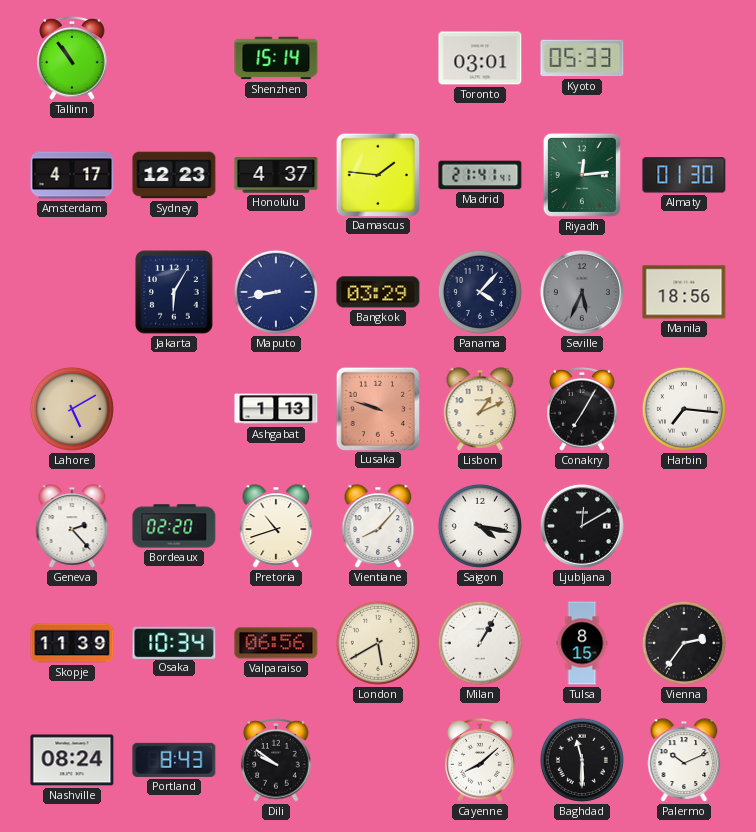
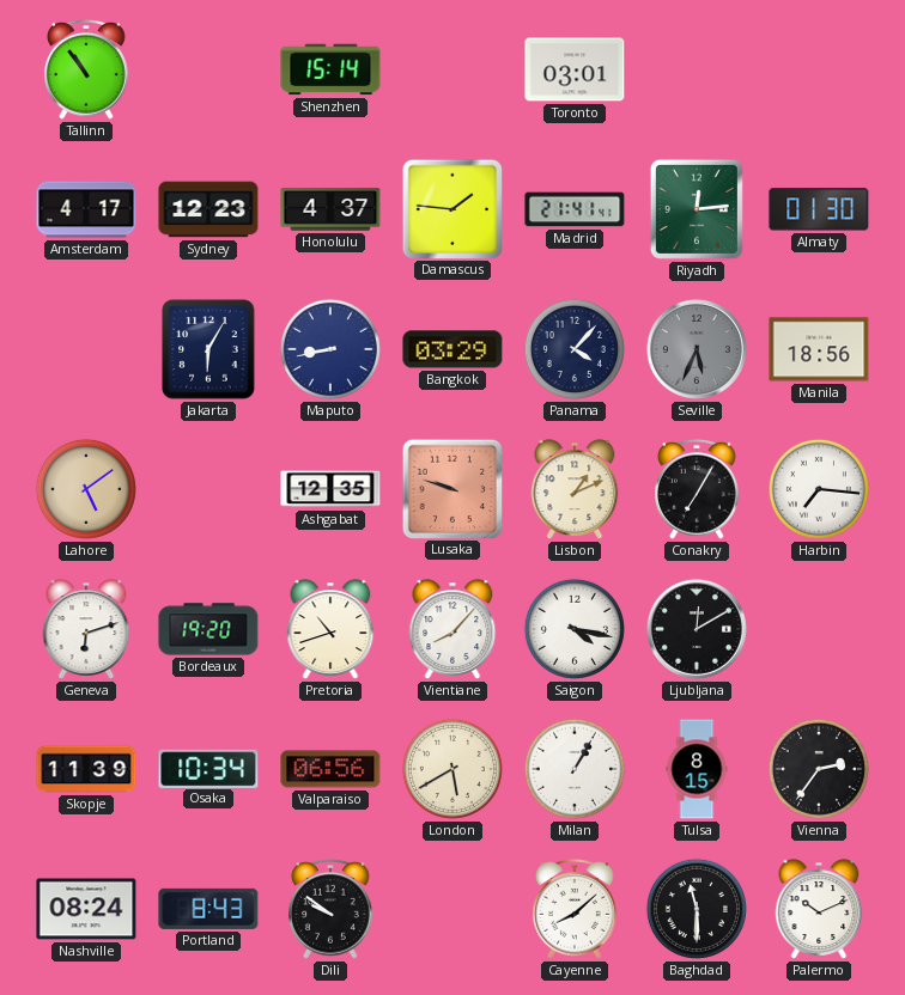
Kyoto: 05:33 -> none (582, 58)
Lahore: 5:10 -> 5:09 (86, 489)
Ashgabat: 1:13 -> 12:35 (330, 489)
Geneva: 2:23 -> 6:12 (86, 629)
Bordeaux: 02:20 -> 19:20 (208, 629)
